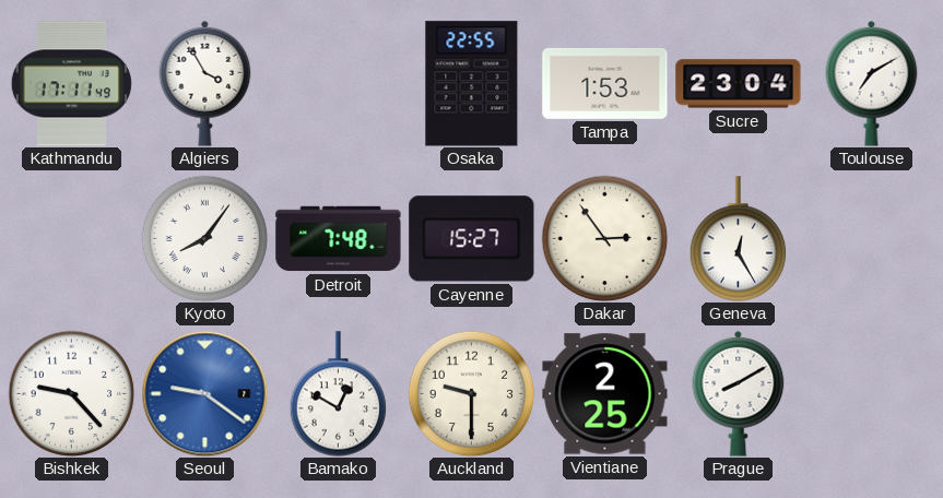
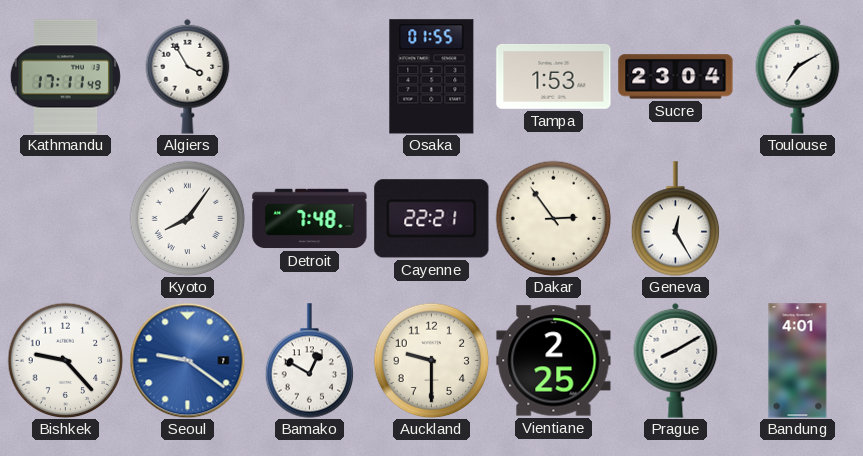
Osaka: 22:55 -> 01:55 (432, 77)
Cayenne: 15:27 -> 22:21 (432, 219)
Bandung: none -> 4:01 (798, 361)
